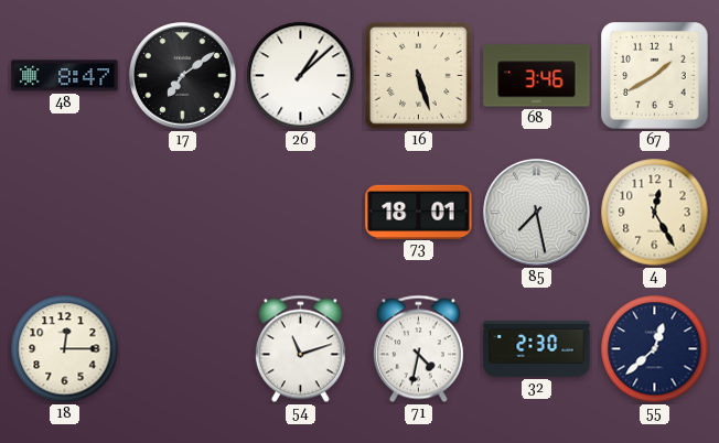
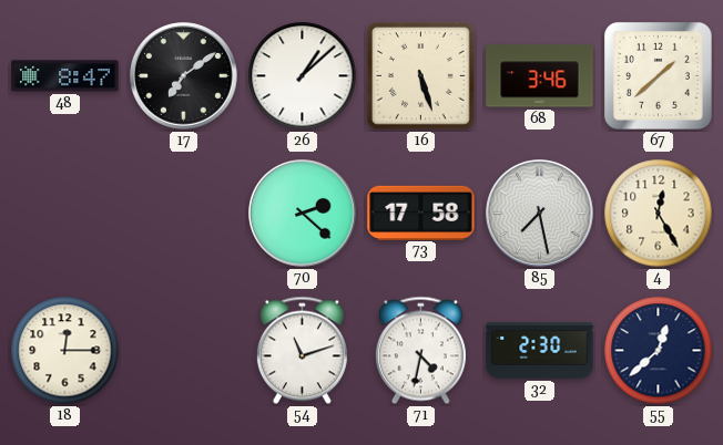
67: 1:40 -> 1:38 (659, 76)
70: none -> 2:22 (303, 214)
73: 18:01 -> 17:58 (421, 213)
